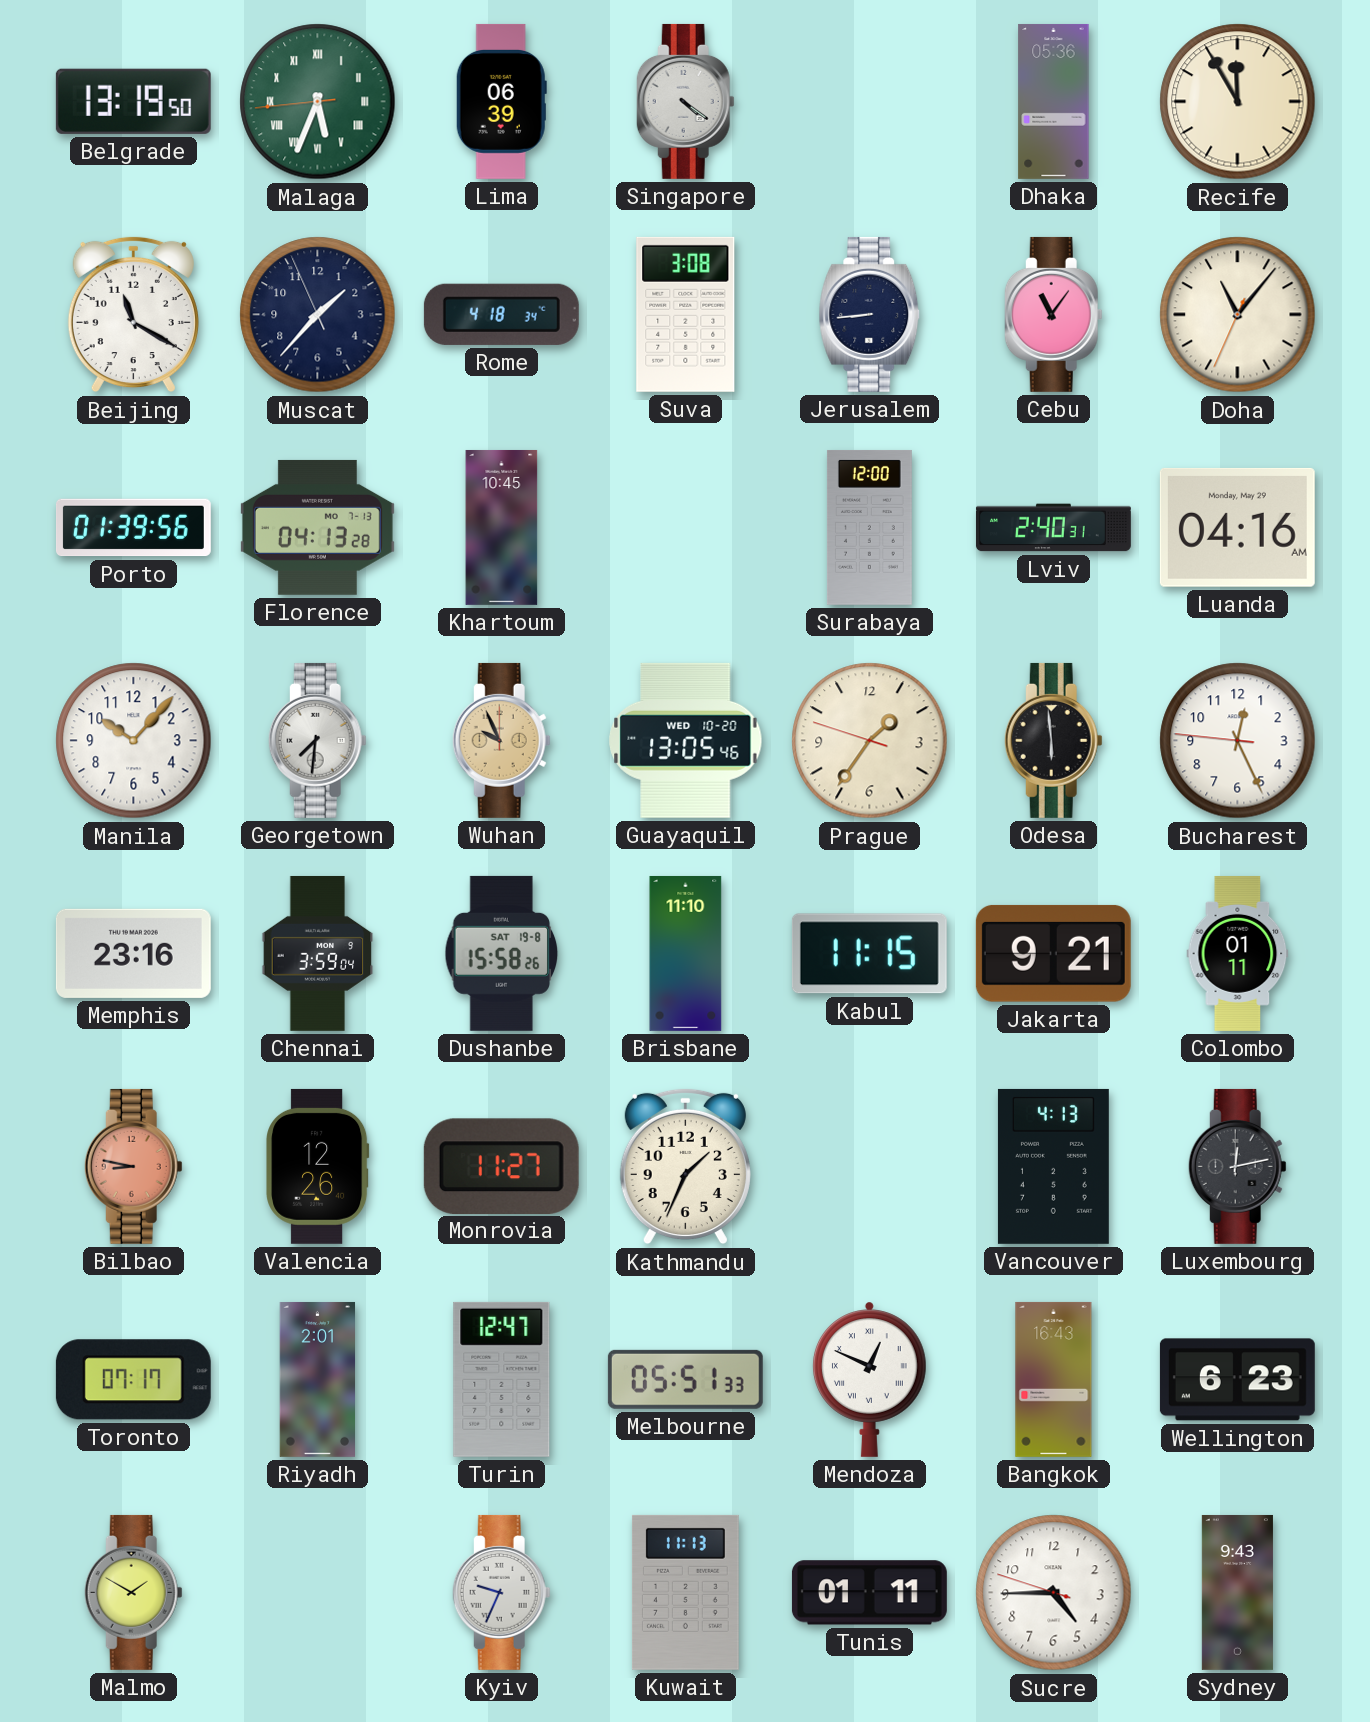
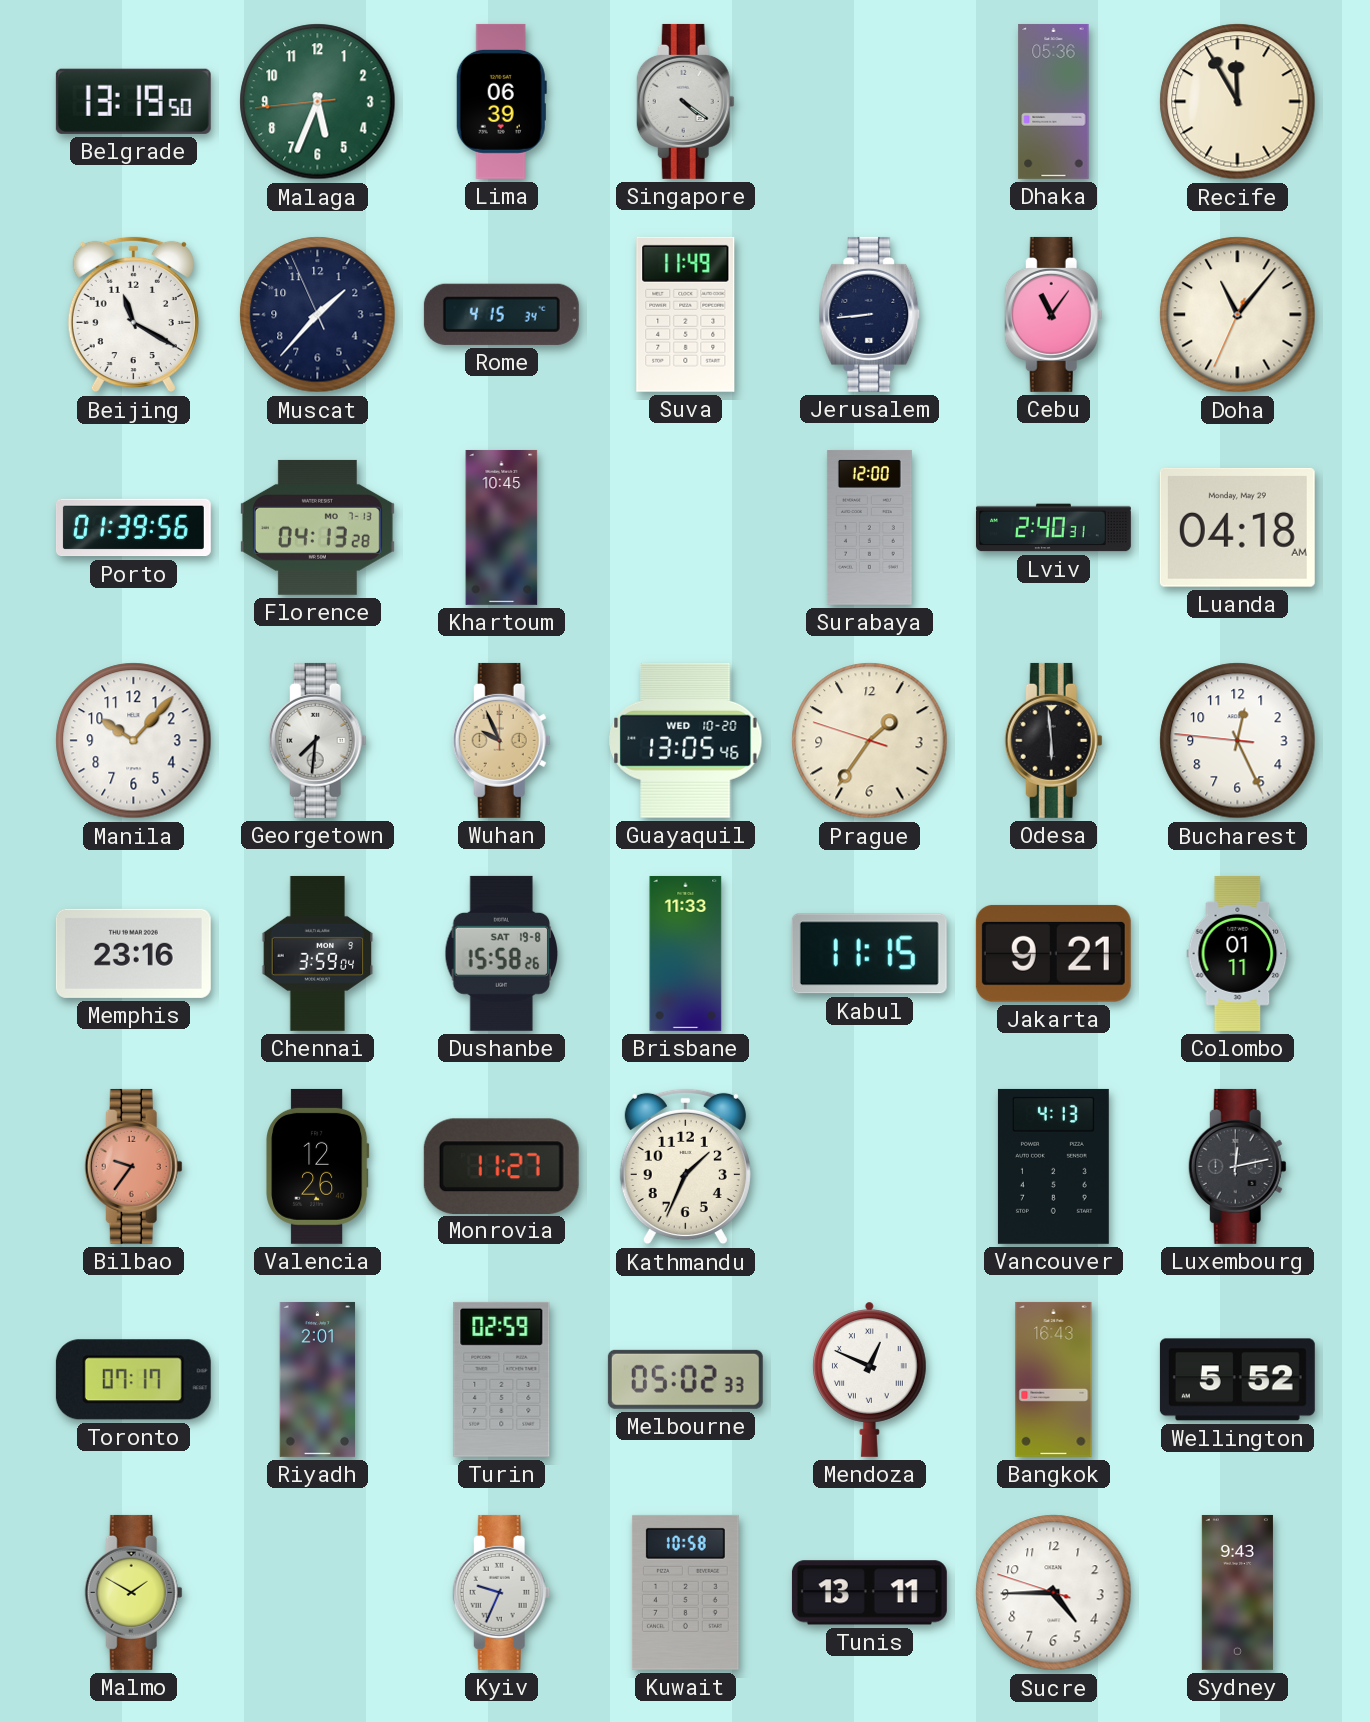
Malaga numerals: Roman -> Arabic (318, 102)
Rome: 4:18 -> 4:15 (501, 314)
Suva: 3:08 -> 11:49 (686, 314)
Luanda: 04:16 -> 04:18 (1237, 527)
Brisbane: 11:10 -> 11:33 (686, 953)
Bilbao: 8:47 -> 9:36 (133, 1166)
Turin: 12:47 -> 02:59 (502, 1379)
Melbourne: 05:51 -> 05:02 (685, 1379)
Wellington: 6:23 -> 5:52 (1237, 1380)
Kuwait: 11:13 -> 10:58 (685, 1592)
Tunis: 01:11 -> 13:11 (869, 1593)
